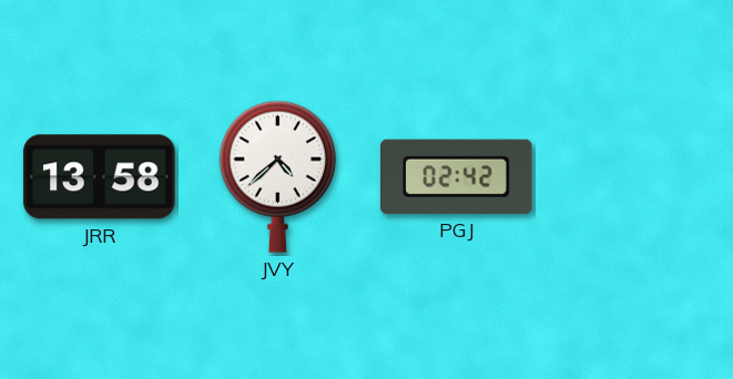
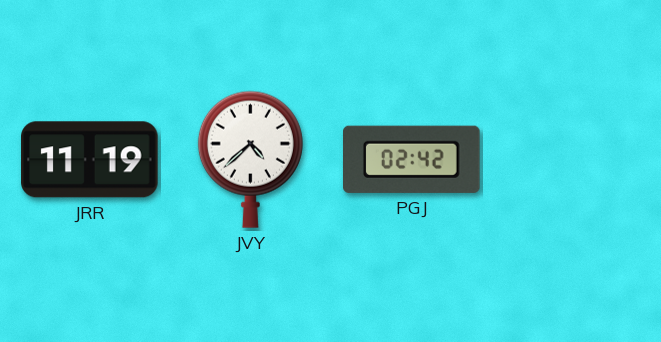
JRR: 13:58 -> 11:19 (90, 160)
